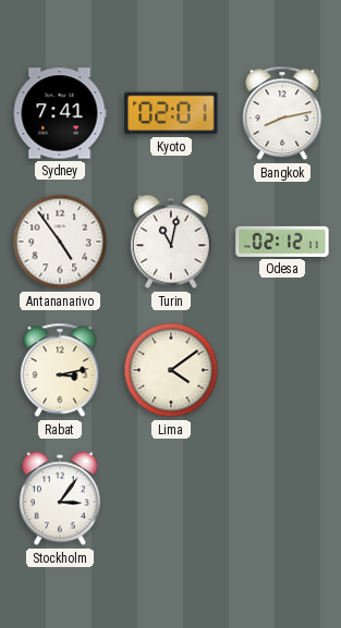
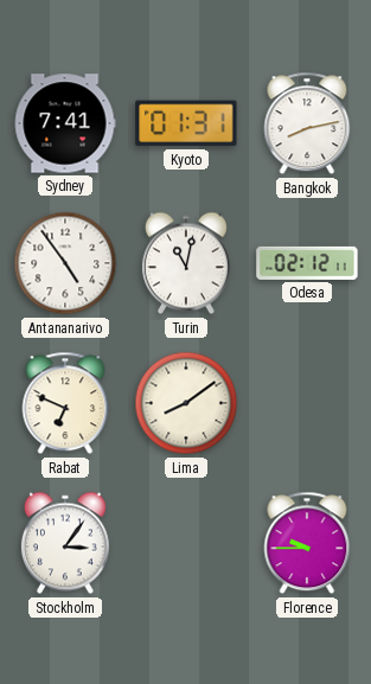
Kyoto: 02:01 -> 01:31 (186, 123)
Rabat: 3:13 -> 6:49 (65, 403)
Lima: 4:09 -> 8:09 (186, 403)
Florence: none -> 9:45 (307, 543)
